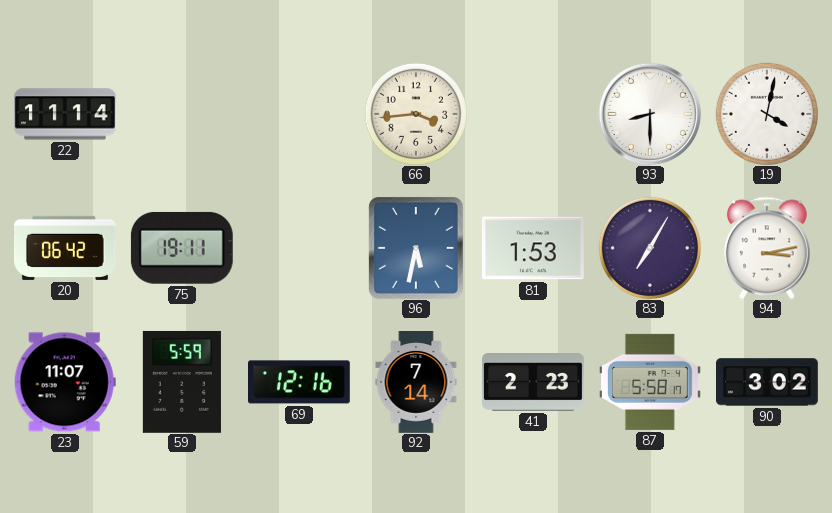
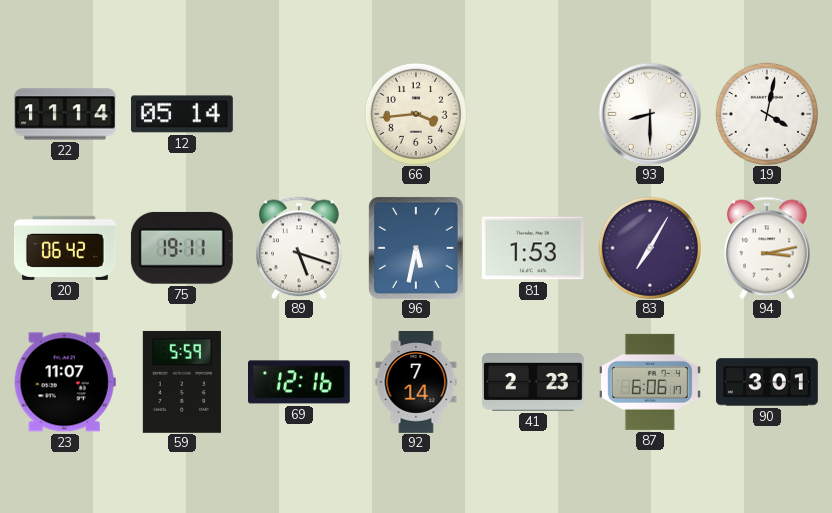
12: none -> 05:14 (182, 114)
89: none -> 5:18 (300, 248)
87: 5:58 -> 6:06 (650, 382)
90: 3:02 -> 3:01 (768, 382)
